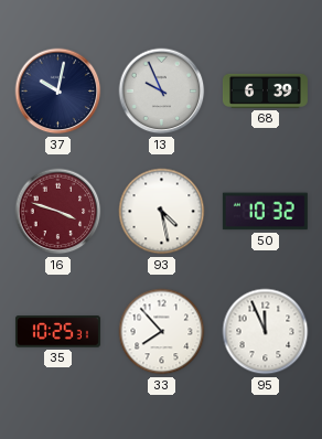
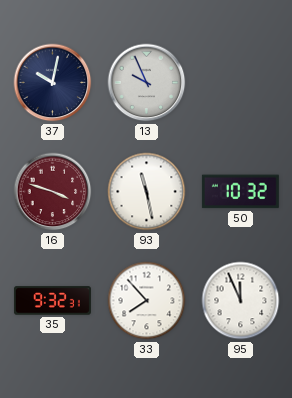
68: 6:39 -> none (265, 90)
93: 4:28 -> 11:28 (147, 192)
35: 10:25 -> 9:32 (52, 301)
